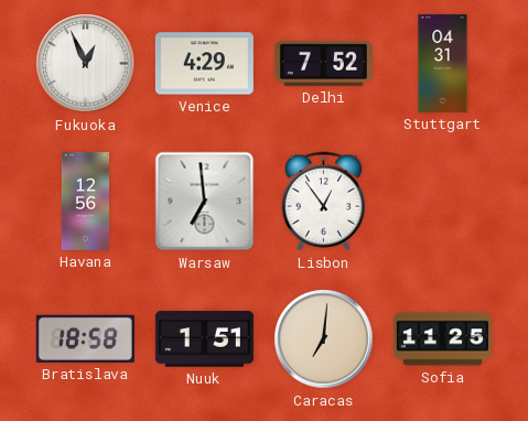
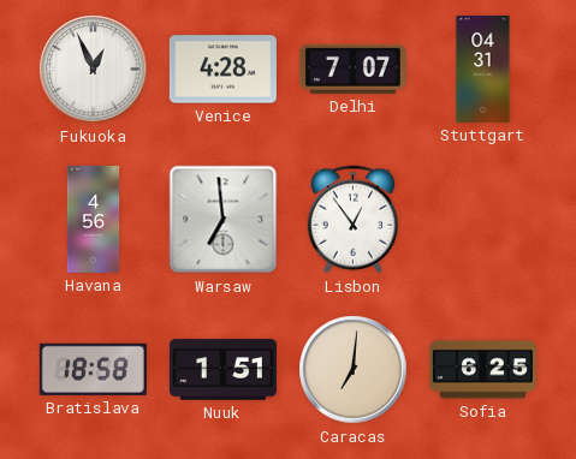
Venice: 4:29 -> 4:28 (222, 70)
Delhi: 7:52 -> 7:07 (352, 68)
Havana: 12:56 -> 4:56 (94, 219)
Sofia: 11:25 -> 6:25 (482, 370)
